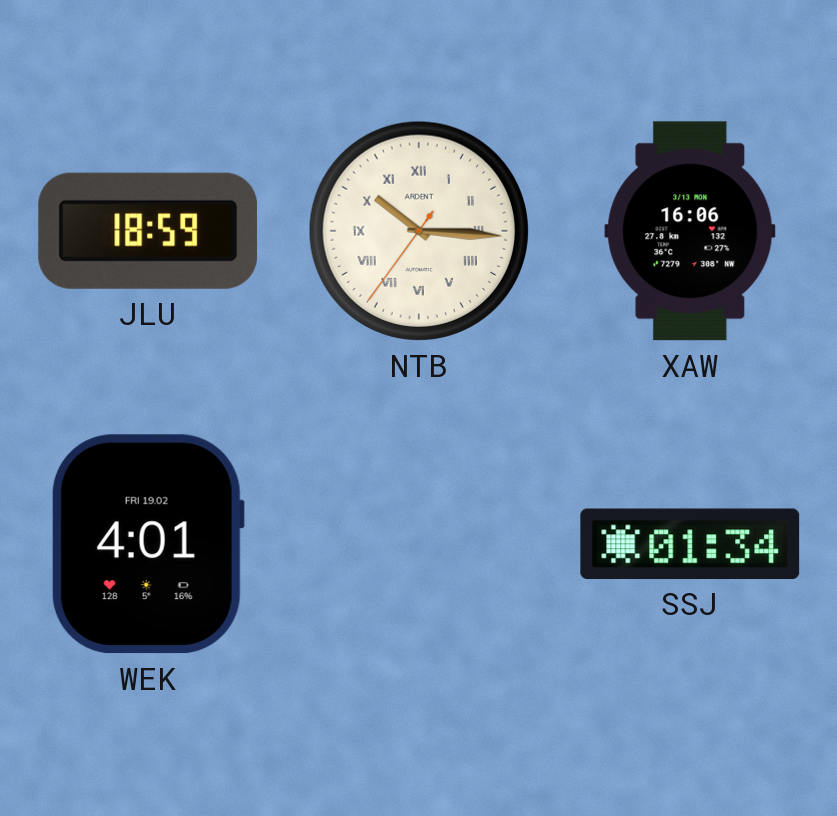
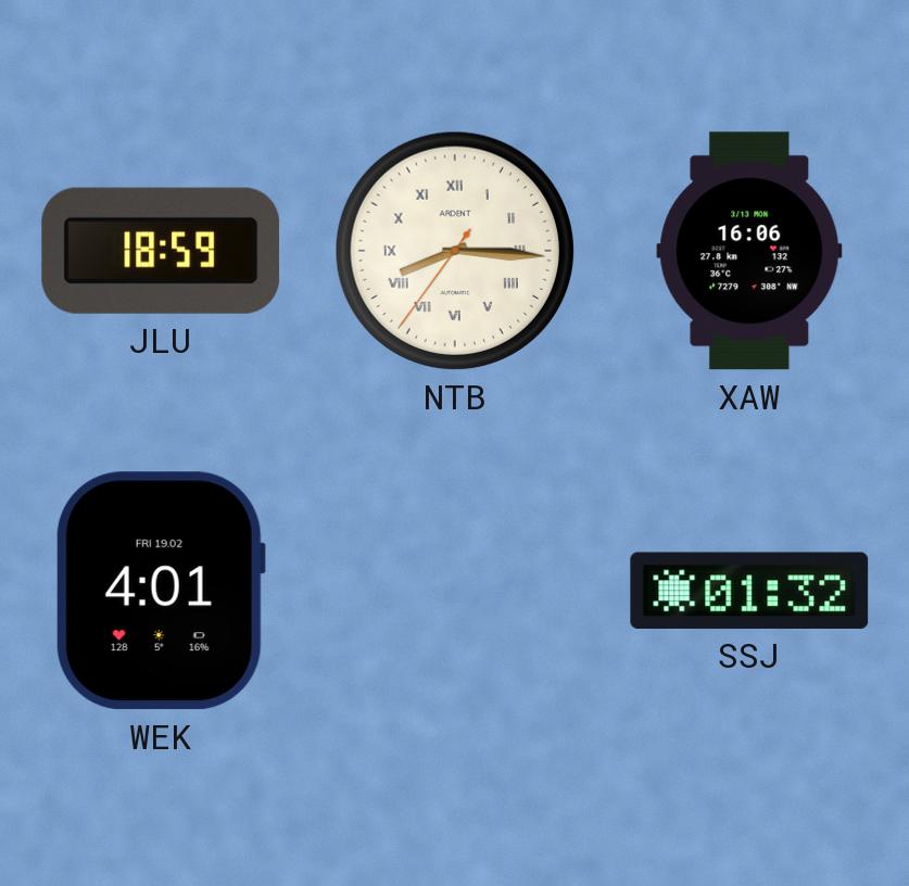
NTB: 10:15 -> 8:15 (455, 251)
SSJ: 01:34 -> 01:32 (749, 591)
